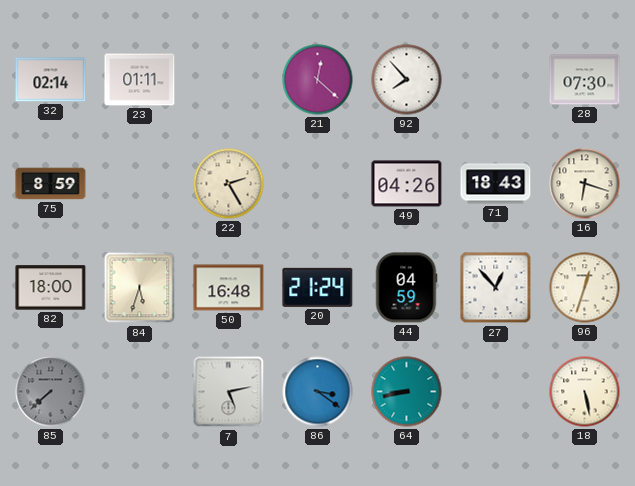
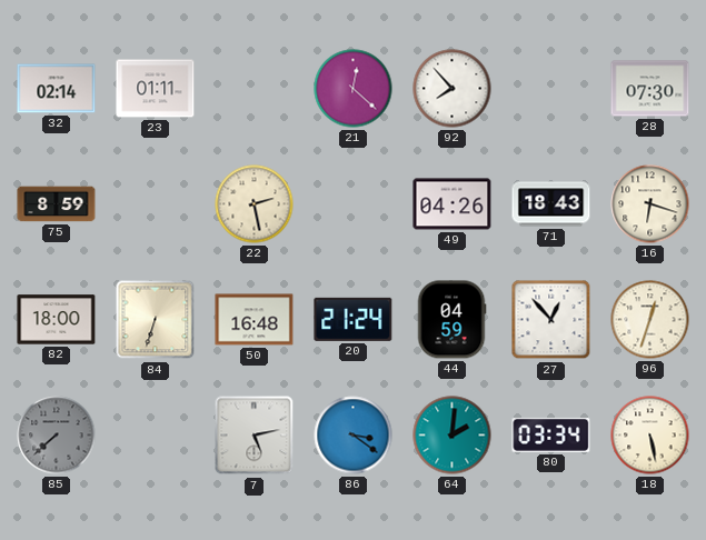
22: 2:25 -> 2:28 (255, 204)
84: 5:33 -> 6:33 (156, 320)
64: 8:43 -> 2:01 (453, 436)
80: none -> 03:34 (551, 434)
